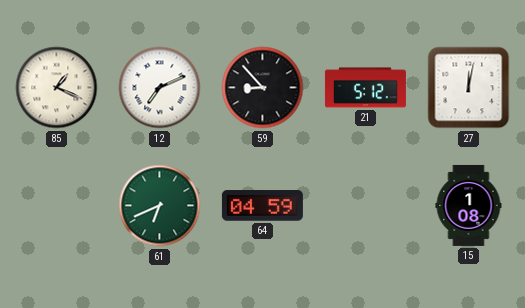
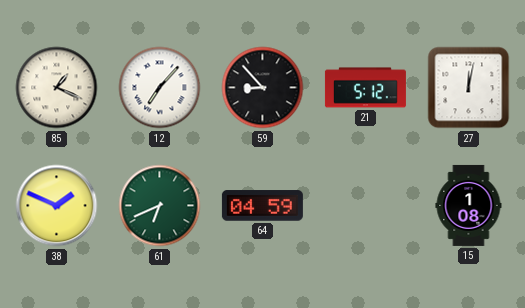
12: 7:11 -> 7:07 (160, 88)
38: none -> 1:49 (57, 206)
